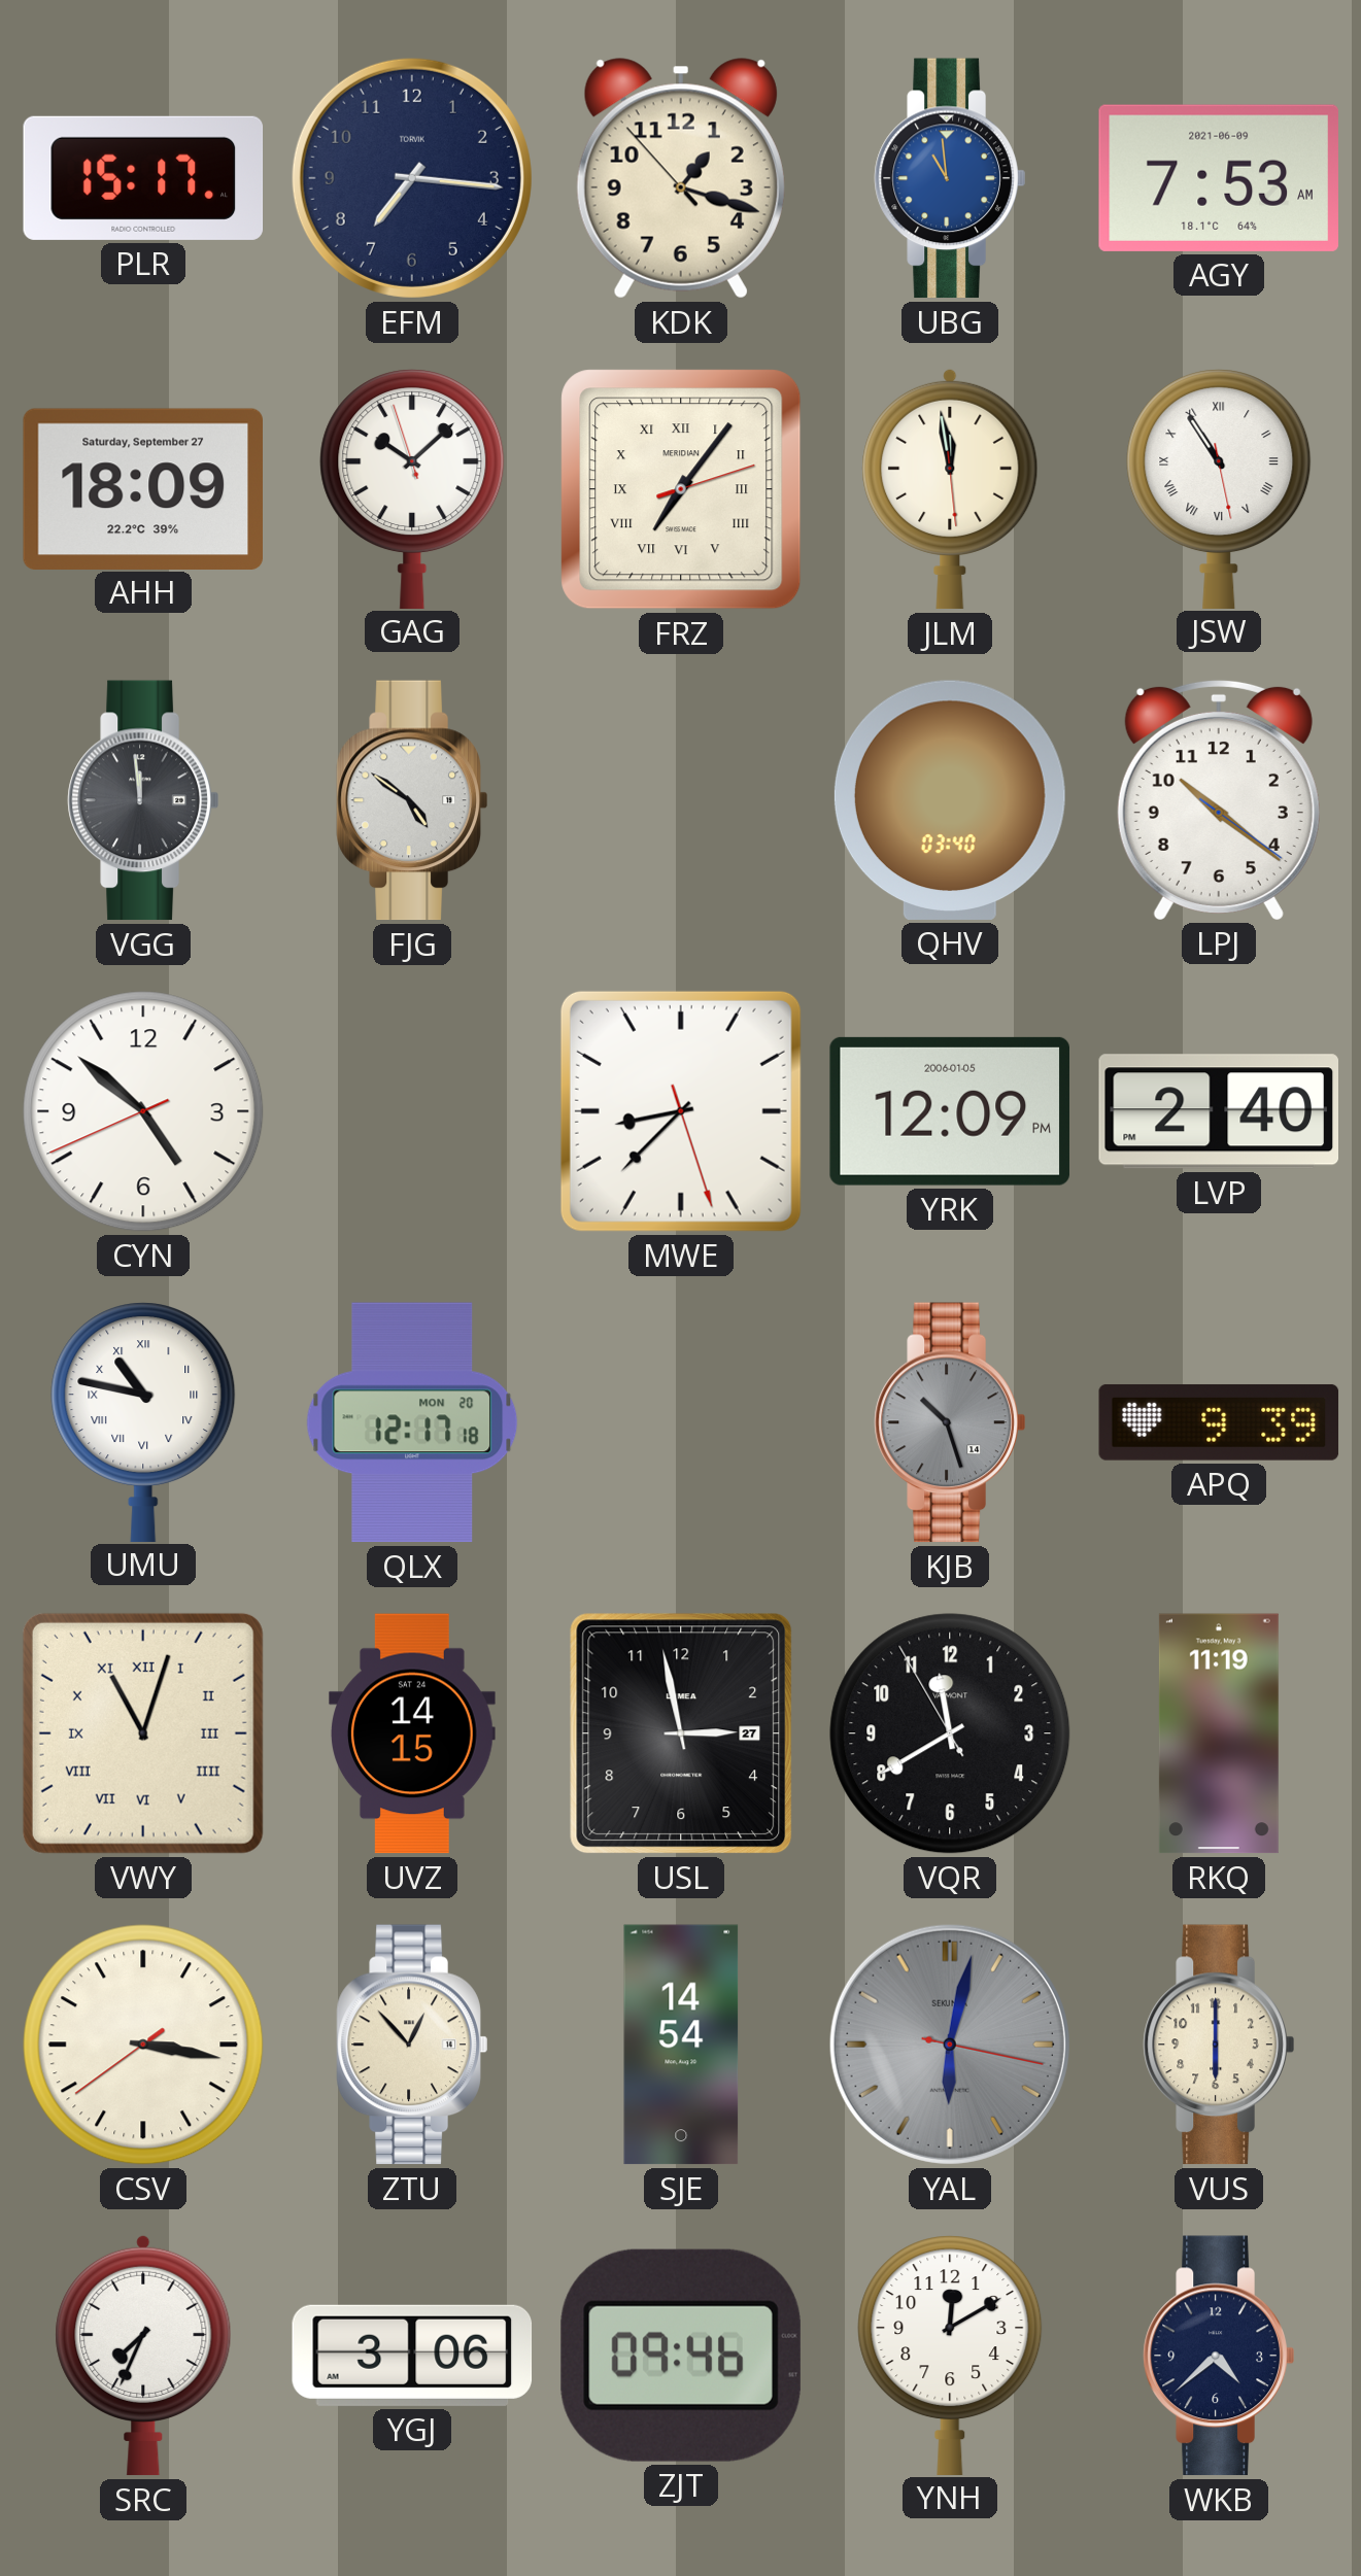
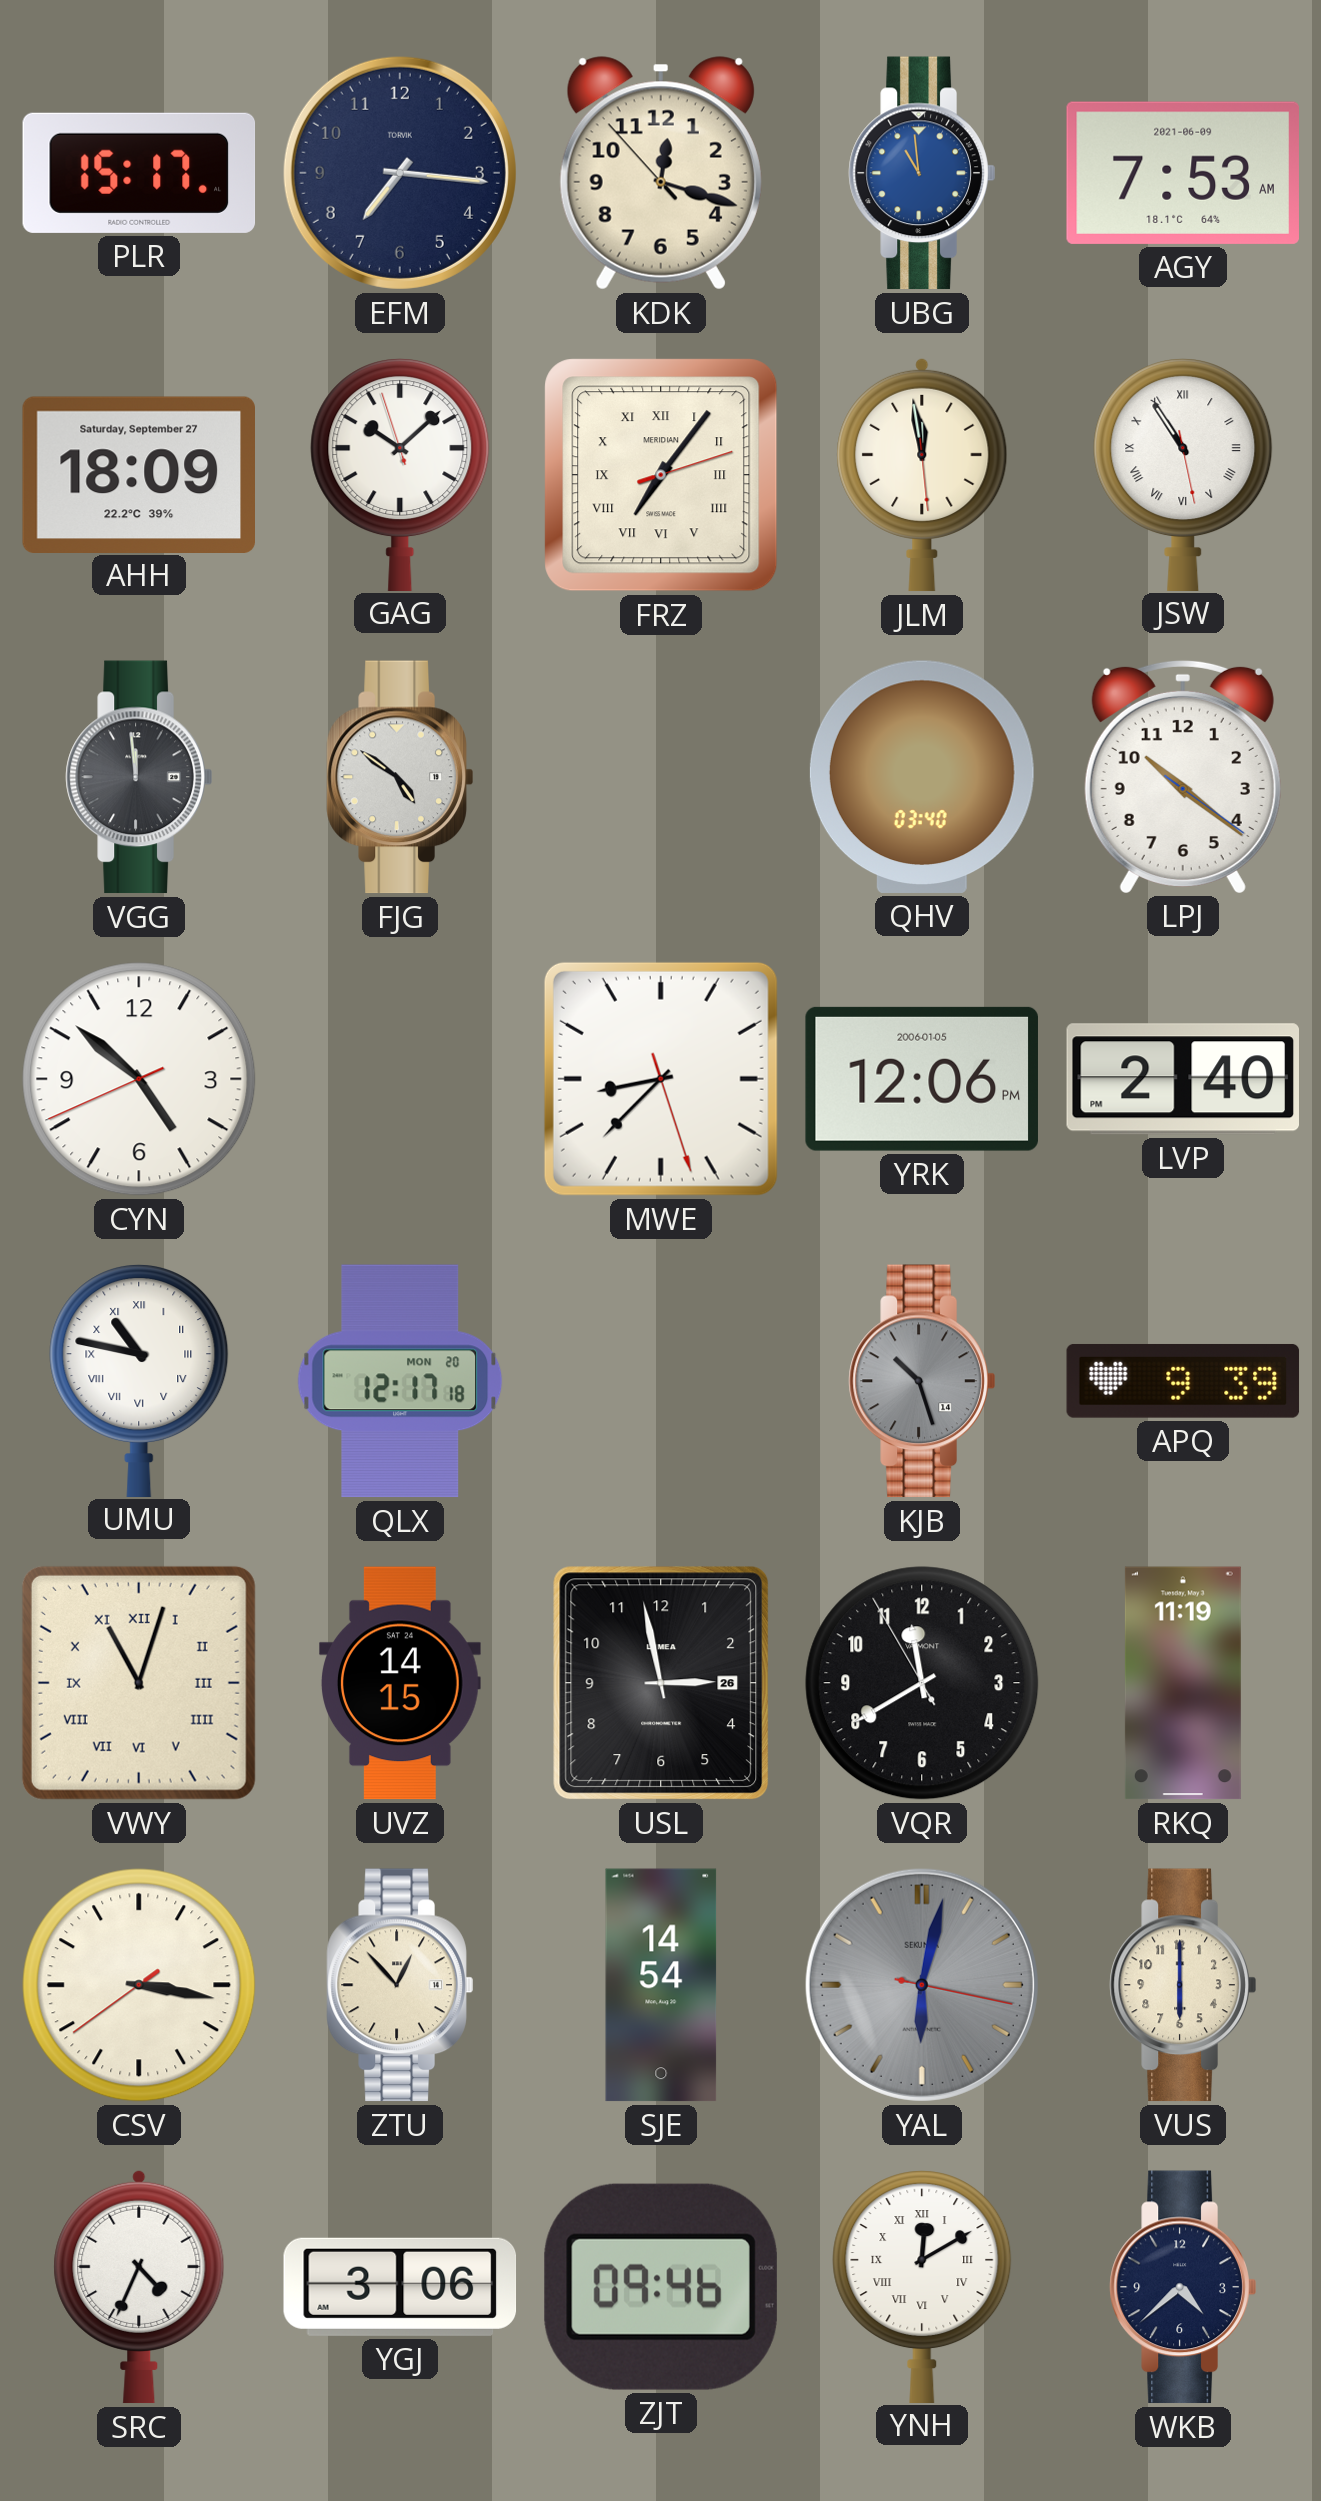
KDK: 1:17 -> 12:17 (661, 173)
YRK: 12:09 -> 12:06 (922, 1079)
USL date: 27 -> 26 (661, 1683)
SRC: 7:34 -> 4:34 (139, 2287)
YNH numerals: Arabic -> Roman (922, 2286)
